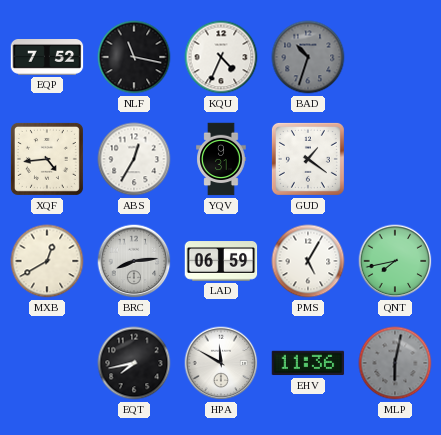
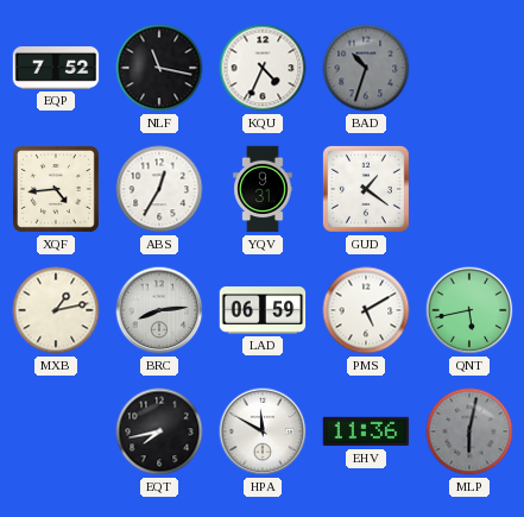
MXB: 12:40 -> 1:13 (56, 310)
PMS: 5:05 -> 5:10 (366, 310)
QNT: 7:43 -> 5:43 (469, 310)
